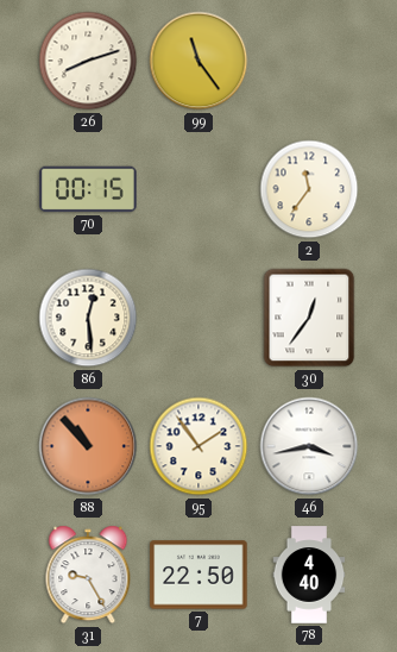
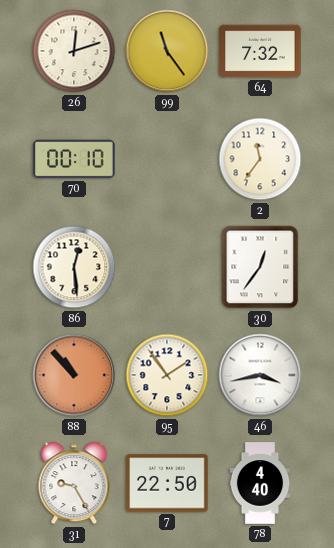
26: 8:12 -> 12:12 (74, 51)
64: none -> 7:32 (260, 51)
70: 00:15 -> 00:10 (74, 159)
